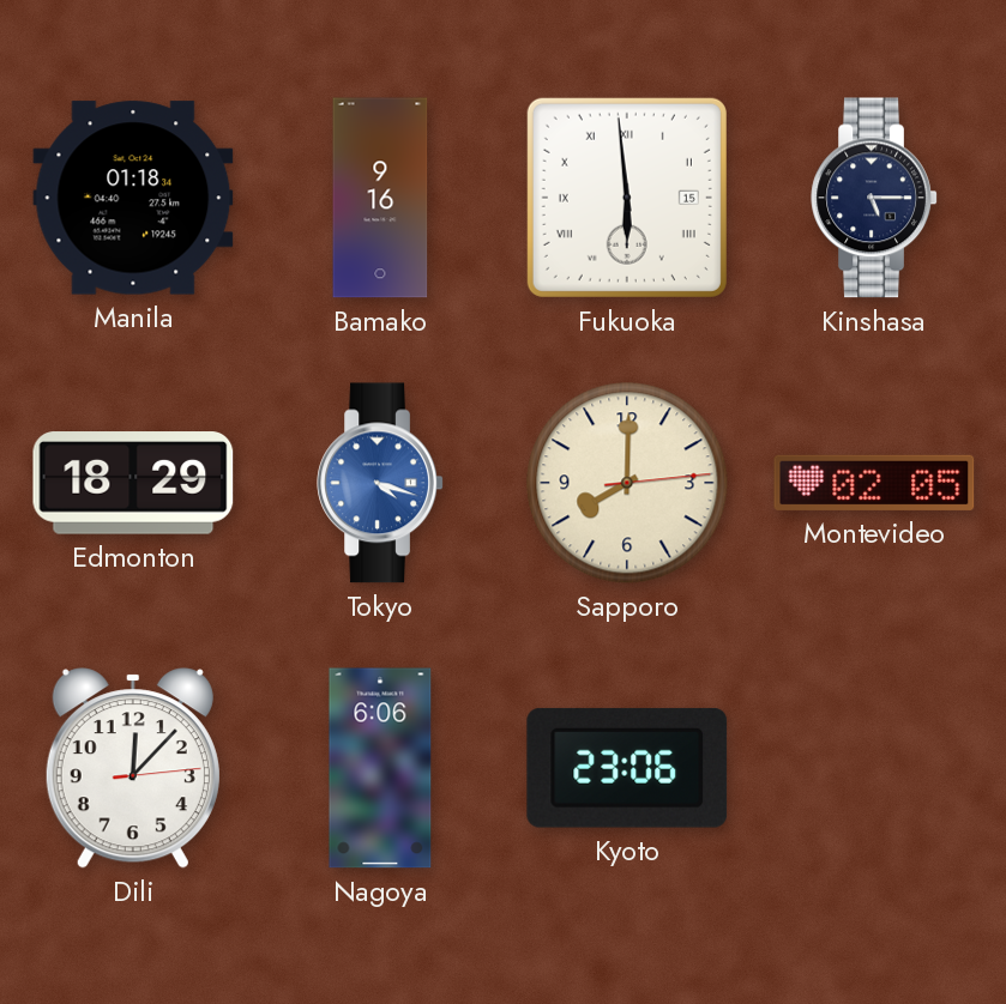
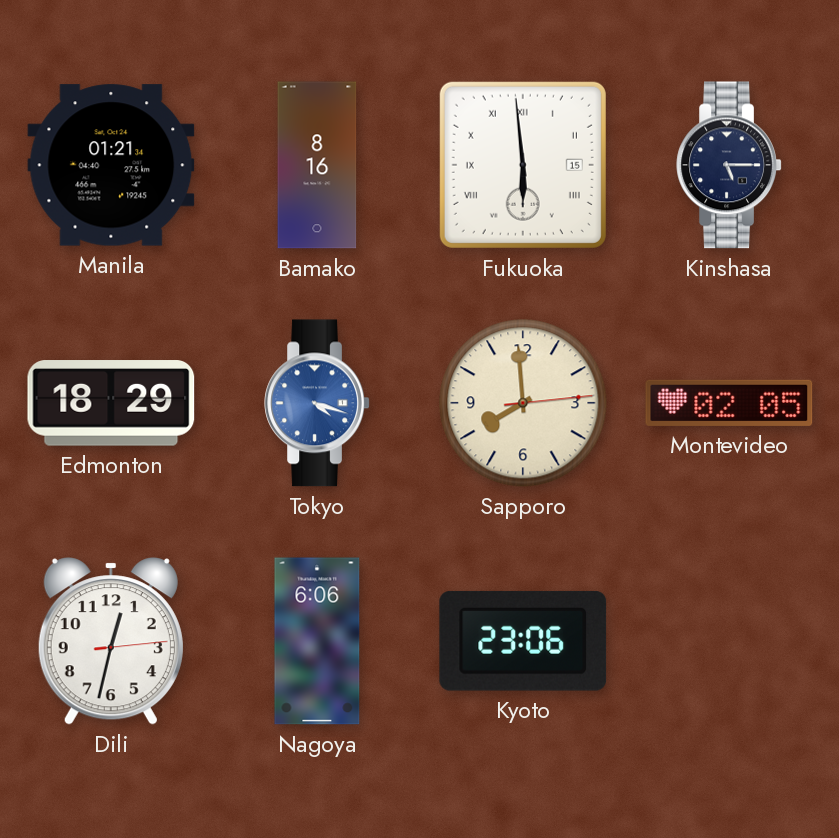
Manila: 01:18 -> 01:21 (111, 165)
Bamako: 9:16 -> 8:16 (317, 165)
Sapporo: 8:00 -> 7:59 (523, 403)
Dili: 12:07 -> 12:32 (111, 641)
